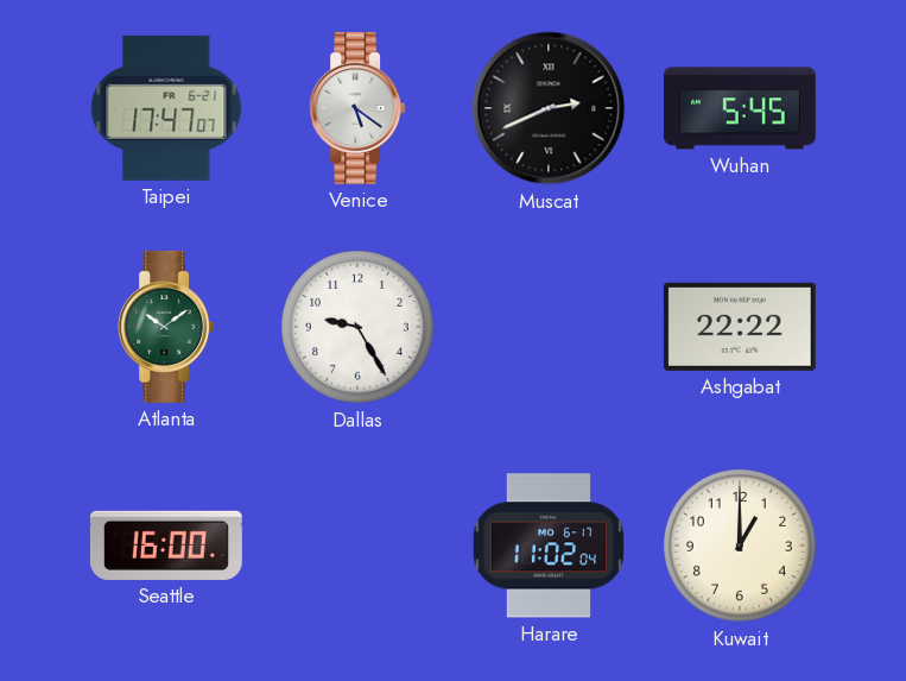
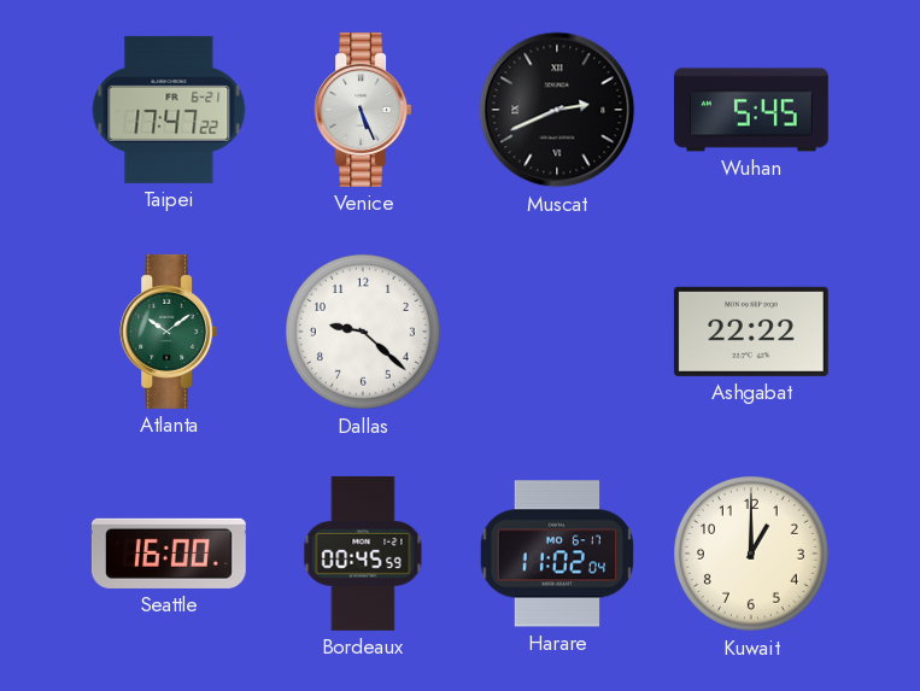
Taipei: 17:47:07 -> 17:47:22 (169, 110)
Venice: 5:21 -> 5:26 (363, 110)
Dallas: 9:25 -> 9:22 (363, 332)
Bordeaux: none -> 00:45 (363, 554)
